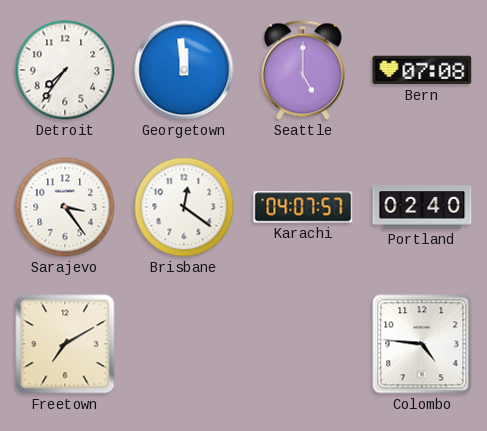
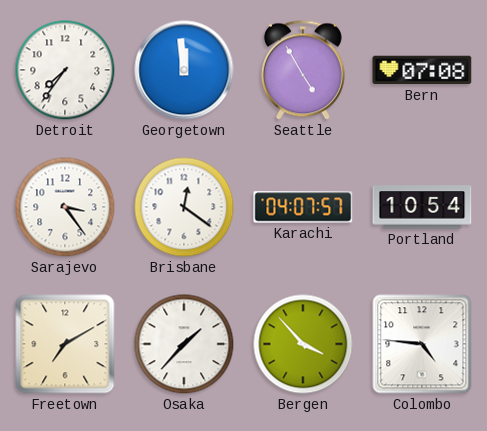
Seattle: 5:00 -> 4:55 (303, 70)
Portland: 02:40 -> 10:54 (422, 207)
Osaka: none -> 1:37 (184, 344)
Bergen: none -> 3:53 (303, 344)
